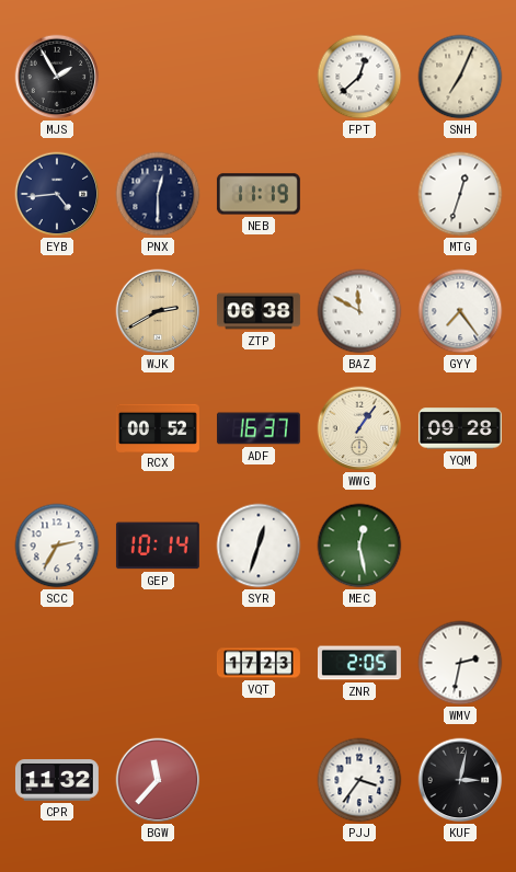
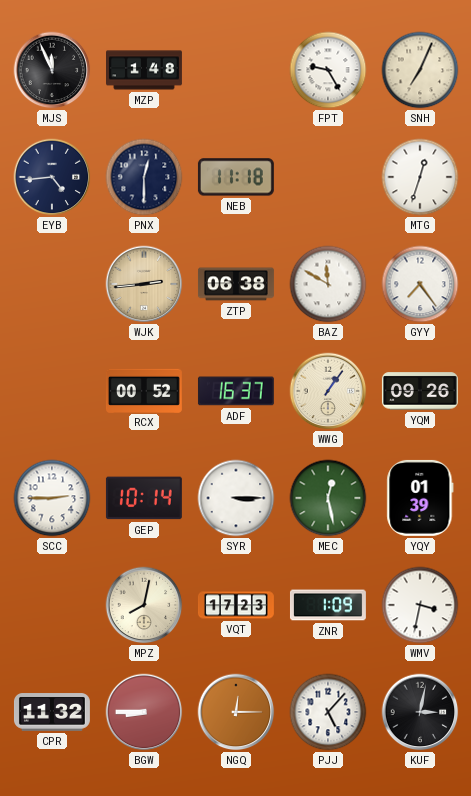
MJS: 1:55 -> 11:56 (52, 70)
MZP: none -> 1:48 (145, 70)
FPT: 12:38 -> 9:25 (328, 70)
NEB: 11:19 -> 11:18 (236, 177)
WJK: 2:40 -> 2:44 (144, 284)
YQM: 09:28 -> 09:26 (420, 391)
SCC: 2:35 -> 2:45 (52, 498)
SYR: 12:33 -> 3:15 (236, 498)
YQY: none -> 01:39 (420, 498)
MPZ: none -> 8:02 (144, 605)
ZNR: 2:05 -> 1:09 (328, 605)
WMV: 2:32 -> 3:32 (420, 605)
BGW: 11:37 -> 8:45 (144, 712)
NGQ: none -> 12:15 (236, 712)
PJJ: 3:36 -> 5:07 (328, 712)
